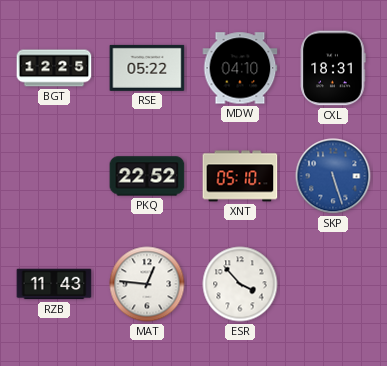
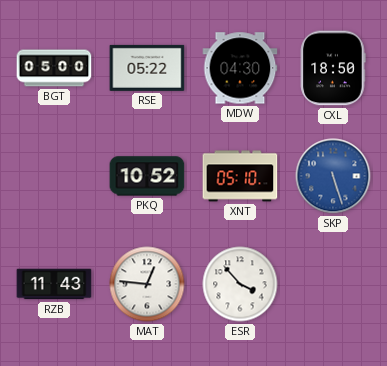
BGT: 12:25 -> 05:00 (54, 68)
MDW: 04:10 -> 04:30 (240, 68)
CXL: 18:31 -> 18:50 (333, 68)
PKQ: 22:52 -> 10:52 (147, 176)
